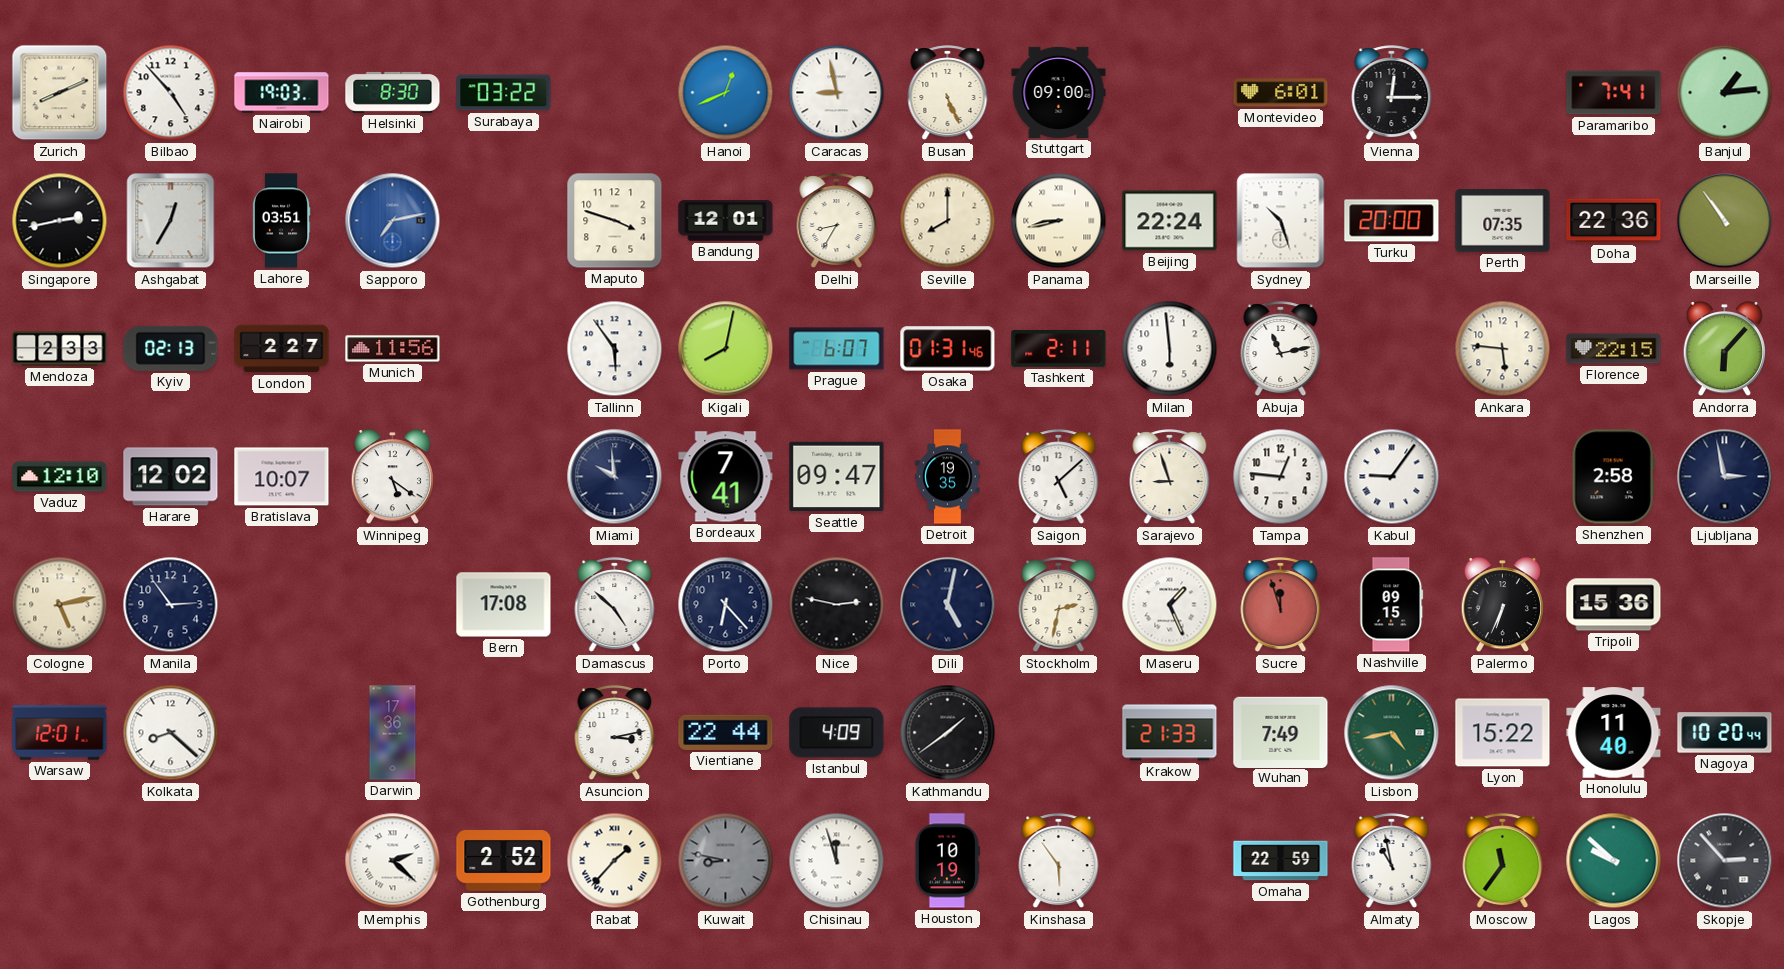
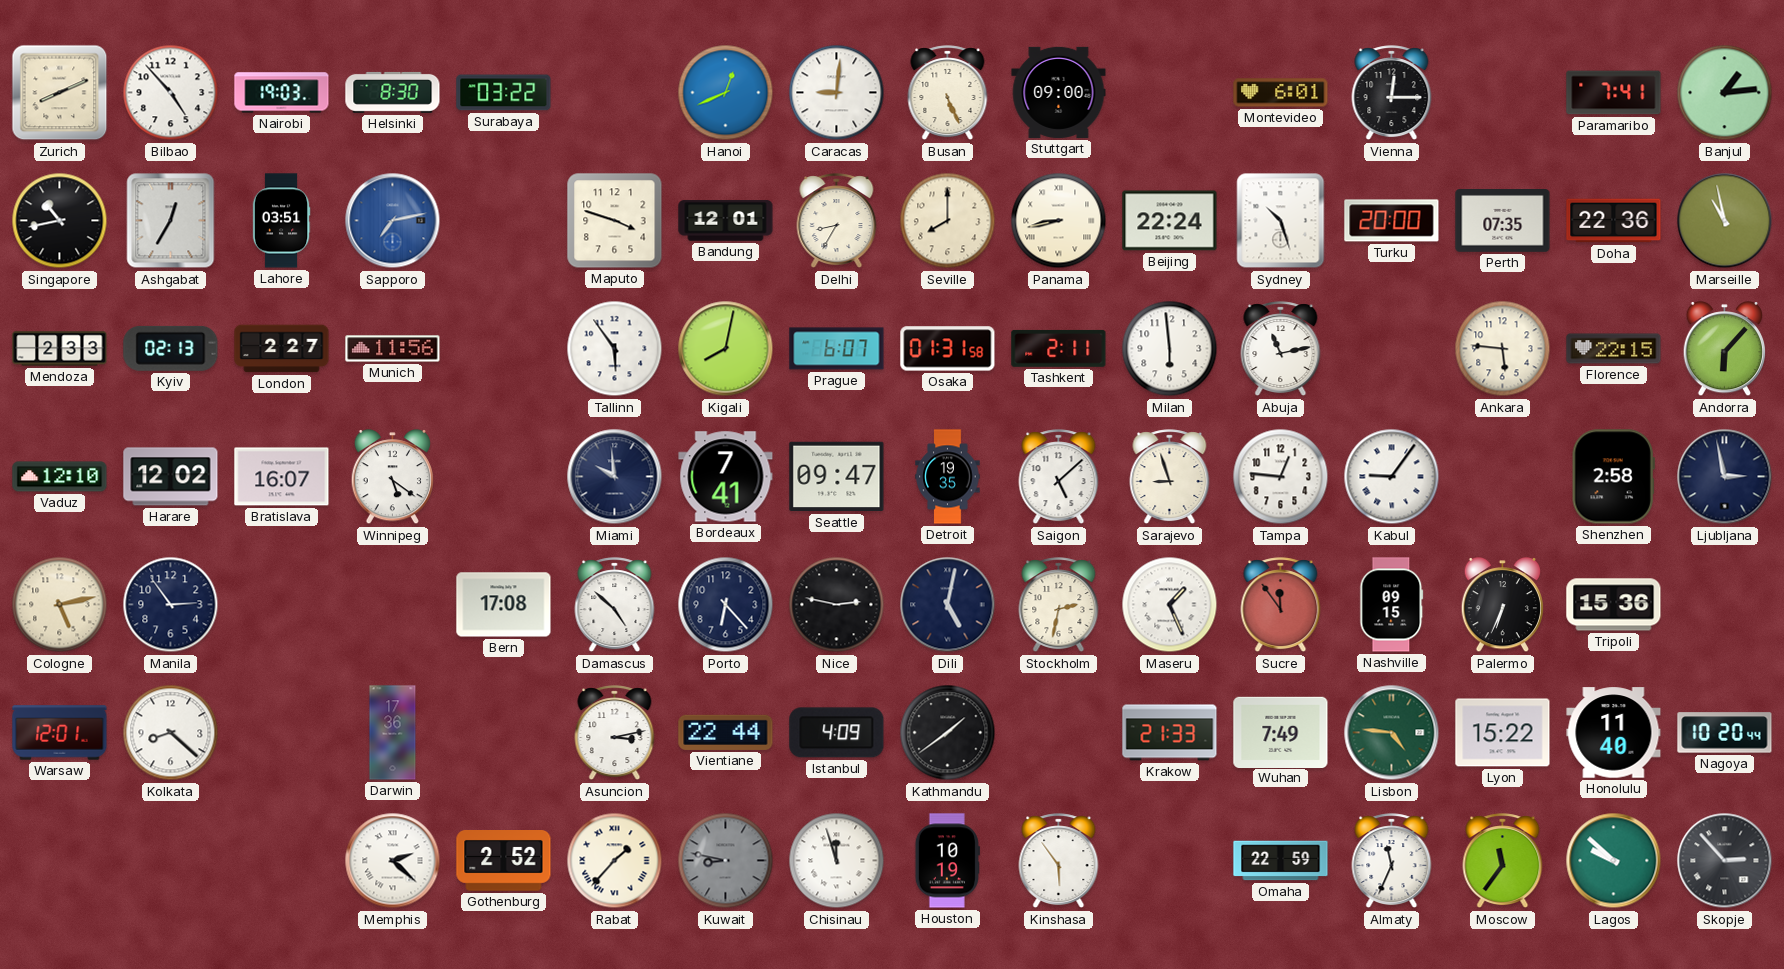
Caracas: 8:58 -> 9:01 (837, 93)
Singapore: 2:43 -> 10:43 (60, 221)
Marseille: 10:54 -> 10:58 (1725, 221)
Osaka: 01:31:46 -> 01:31:58 (948, 349)
Bratislava: 10:07 -> 16:07 (282, 477)
Sucre: 11:57 -> 11:54 (1281, 605)
Lisbon: 4:43 -> 4:46 (1392, 733)
Almaty: 10:58 -> 11:34 (1392, 861)
